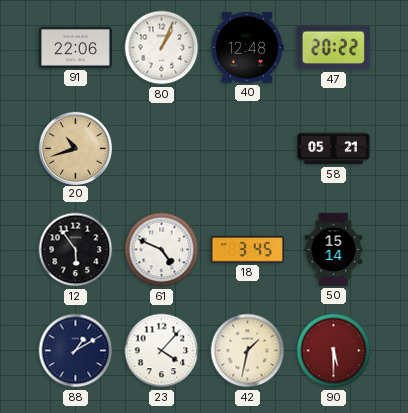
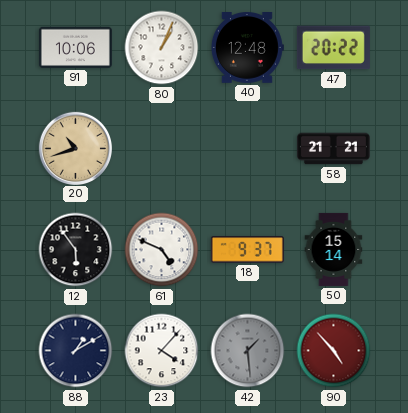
91: 22:06 -> 10:06 (75, 47)
58: 05:21 -> 21:21 (333, 149)
18: 3:45 -> 9:37 (247, 250)
42: 1:32 -> 1:29 (248, 351)
42 dial: cream -> grey (248, 351)
90: 5:30 -> 4:53 (334, 351)
